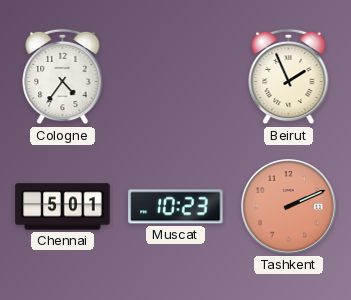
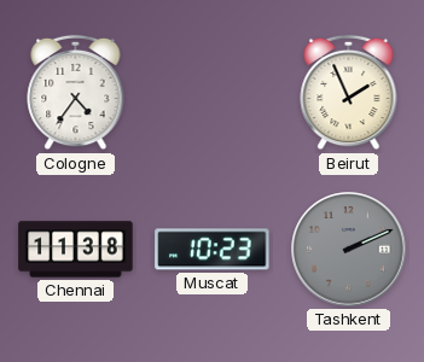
Chennai: 5:01 -> 11:38 (76, 250)
Tashkent dial: salmon -> grey (349, 250)
